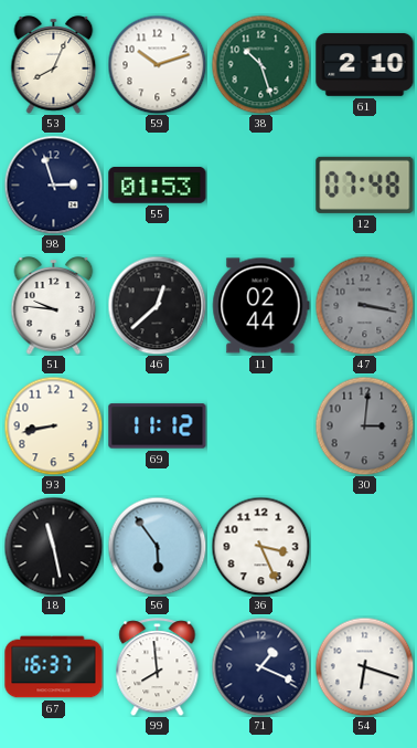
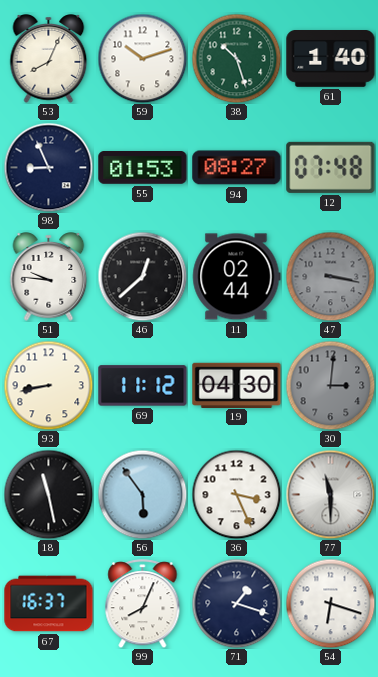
61: 2:10 -> 1:40 (331, 59)
98: 2:57 -> 8:56 (48, 167)
94: none -> 08:27 (237, 168)
19: none -> 04:30 (237, 385)
77: none -> 11:30 (330, 494)
99: 7:59 -> 8:04 (143, 604)
71: 1:19 -> 1:18 (236, 603)
